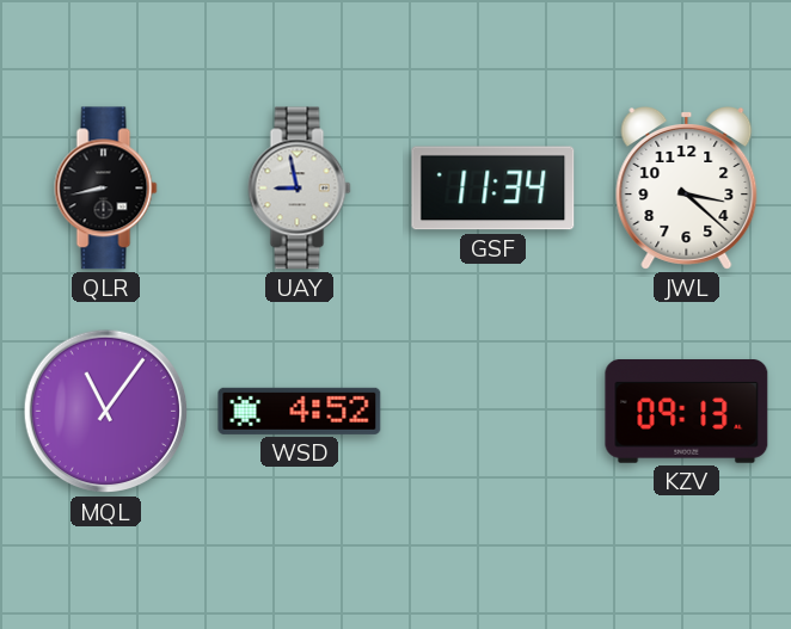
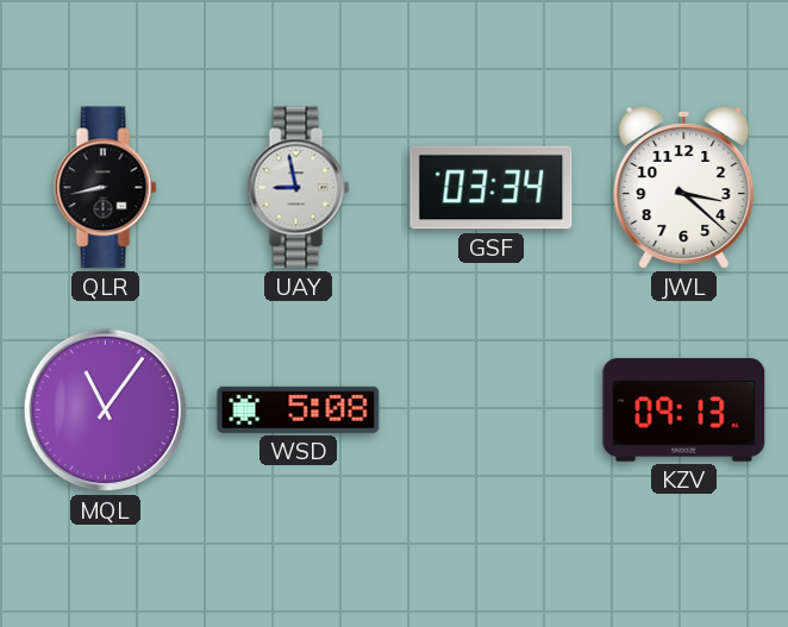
GSF: 11:34 -> 03:34 (492, 188)
WSD: 4:52 -> 5:08 (299, 409)
